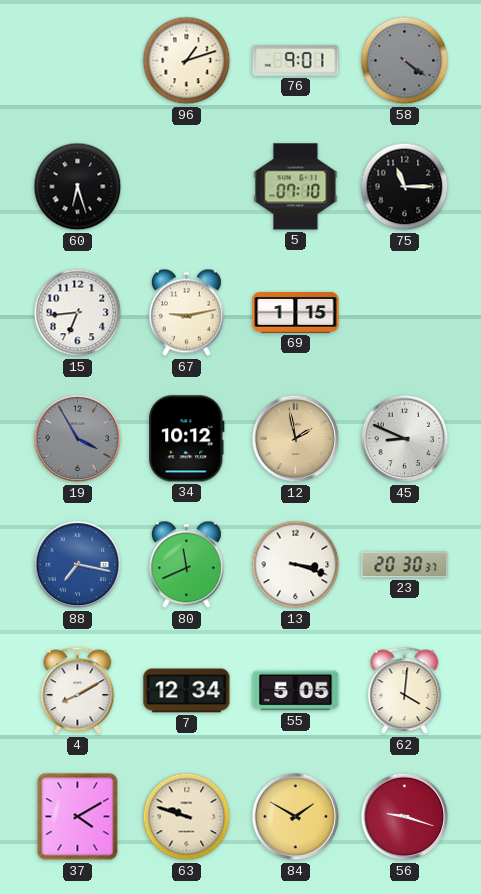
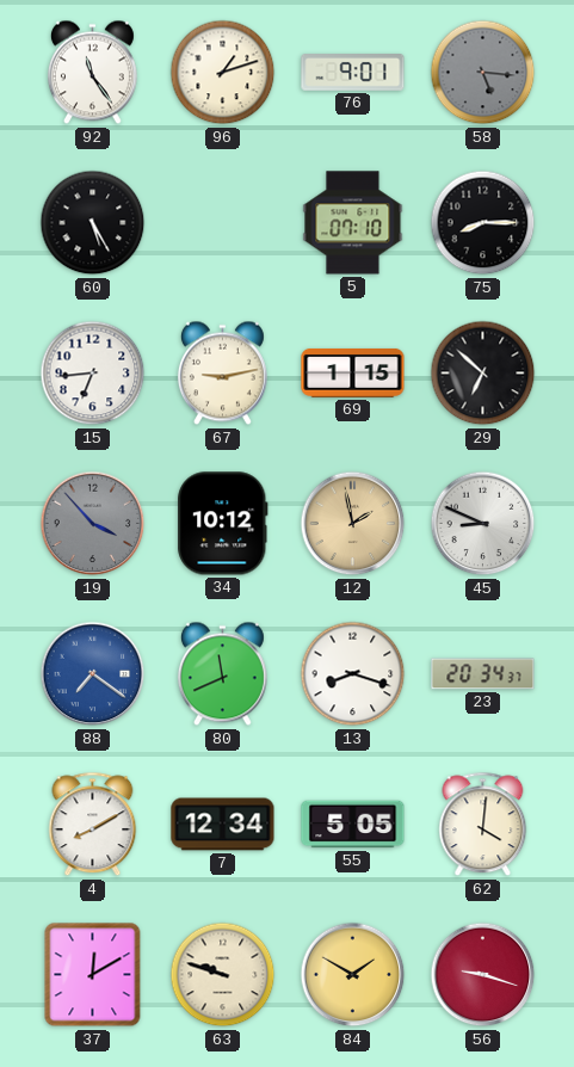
92: none -> 11:24 (92, 73)
58: 4:21 -> 5:16 (483, 73)
60: 6:27 -> 5:25 (93, 223)
75: 11:15 -> 8:15 (483, 223)
29: none -> 6:52 (483, 374)
19: 3:55 -> 3:53 (93, 524)
88: 7:17 -> 7:21 (93, 674)
13: 3:18 -> 8:18 (353, 674)
23: 20:30 -> 20:34 (483, 674)
37: 4:10 -> 12:10 (93, 975)
